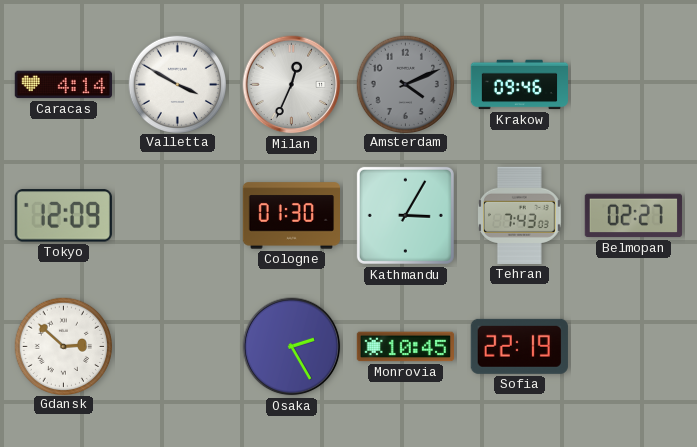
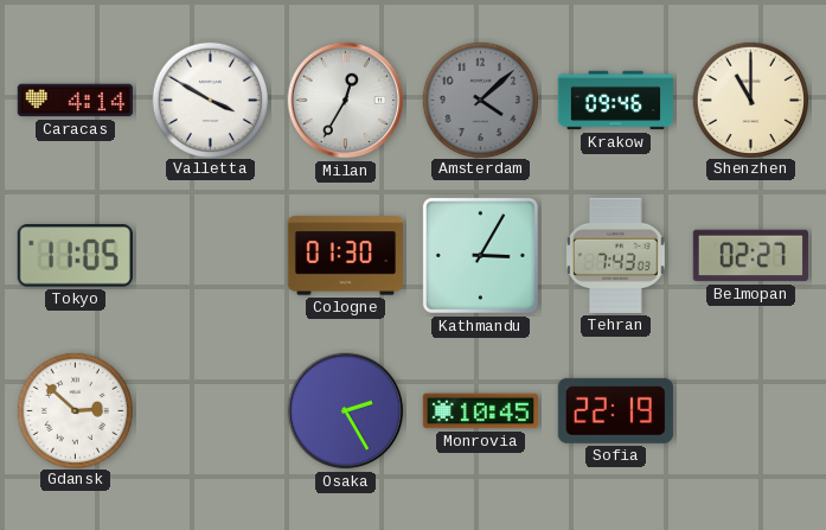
Milan: 12:34 -> 12:35 (346, 101)
Amsterdam: 4:11 -> 4:08 (481, 100)
Shenzhen: none -> 11:00 (751, 100)
Tokyo: 12:09 -> 11:05 (75, 256)
